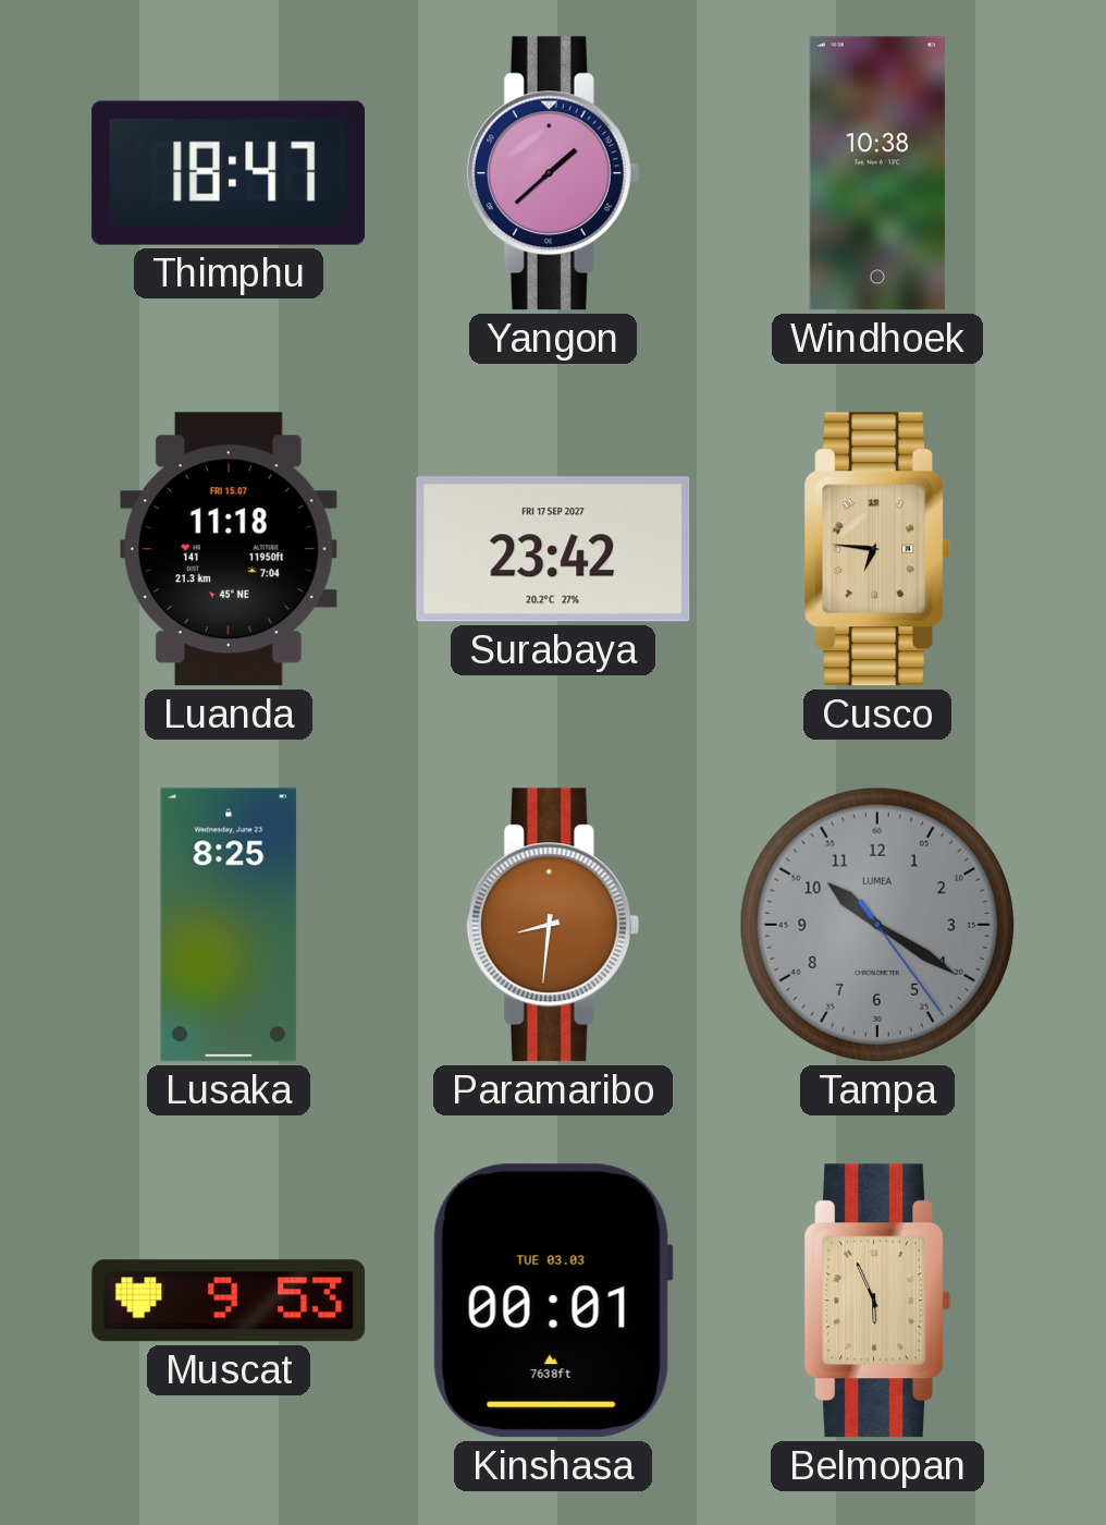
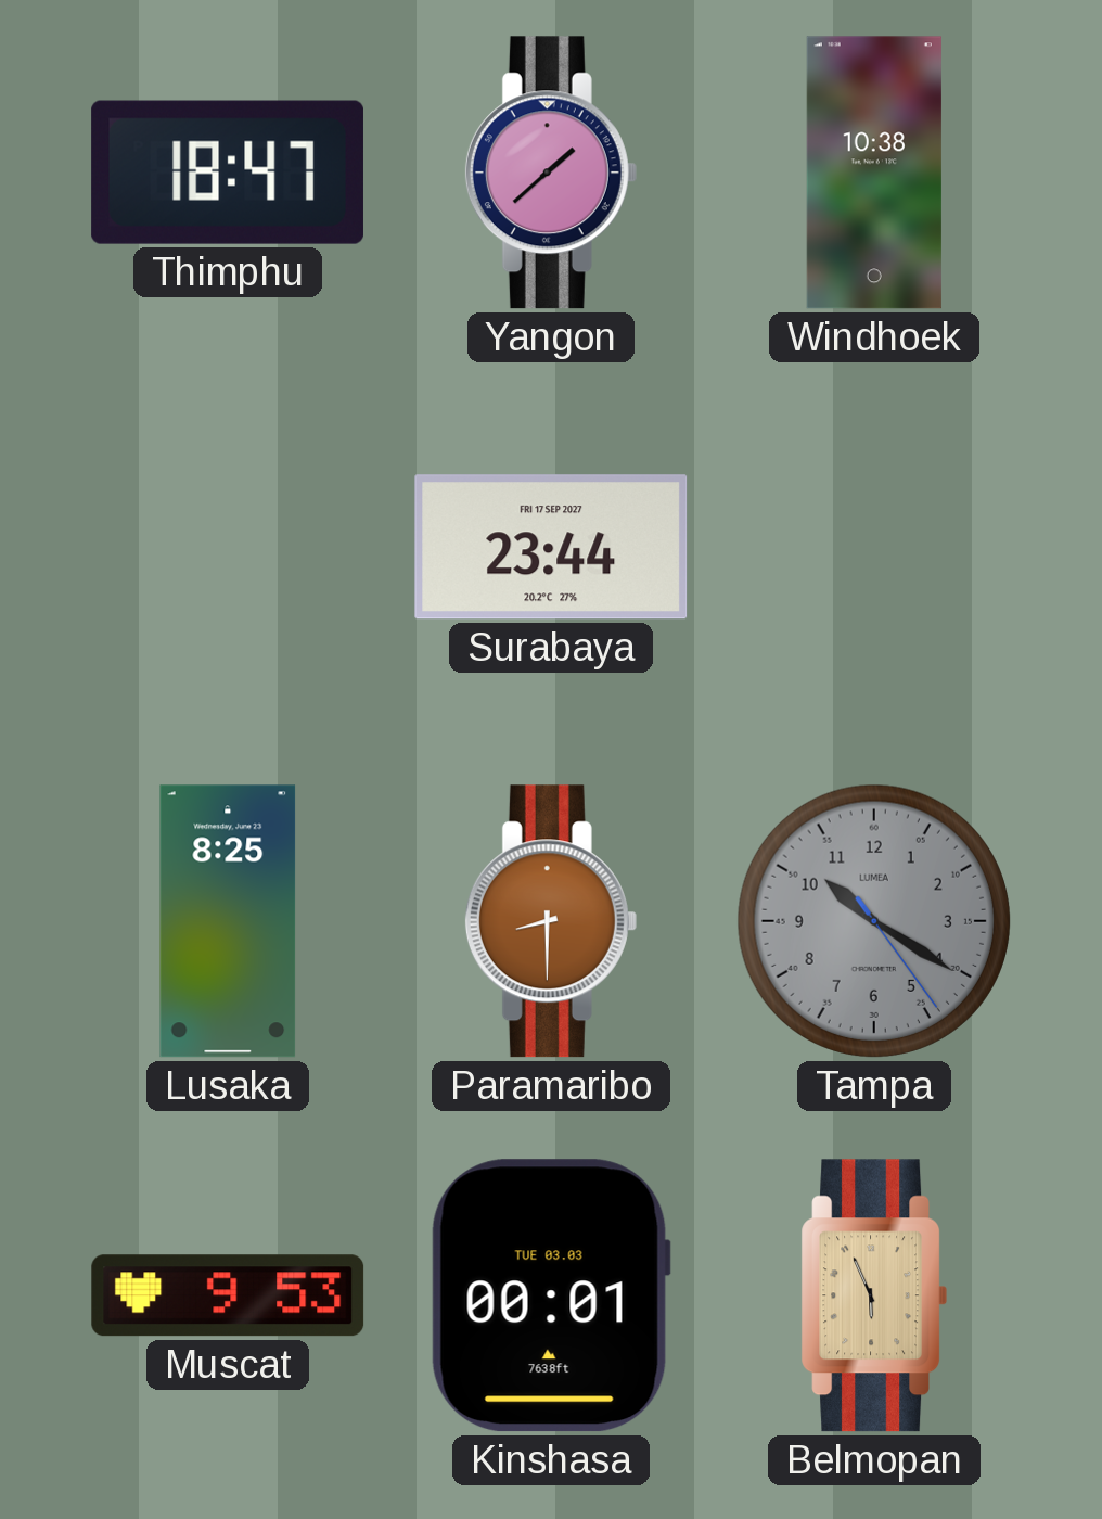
Luanda: 11:18 -> none (229, 549)
Surabaya: 23:42 -> 23:44 (551, 547)
Cusco: 6:46 -> none (877, 549)
Paramaribo: 8:31 -> 8:30 (551, 921)
